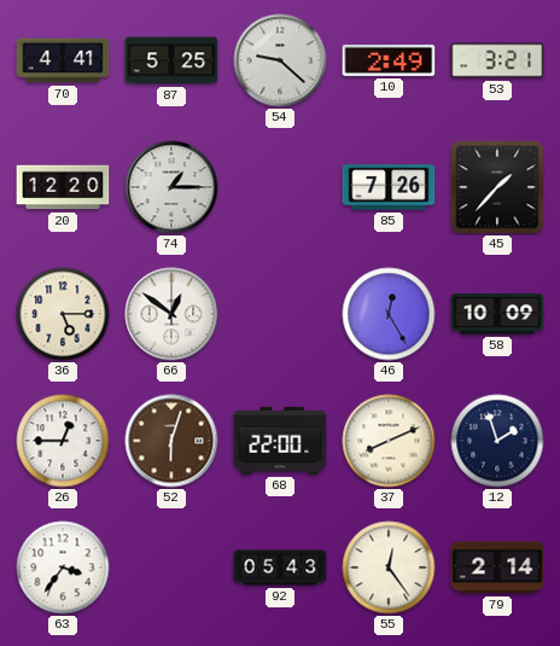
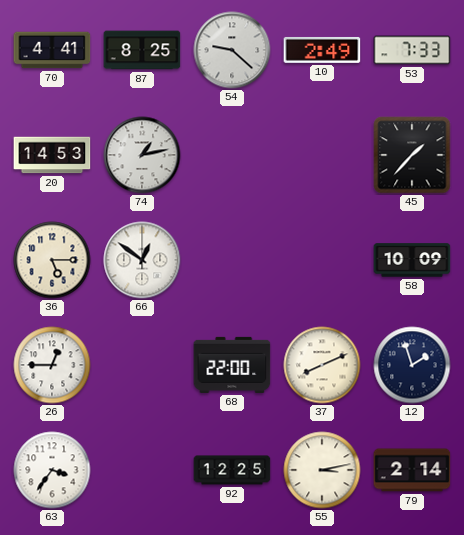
87: 5:25 -> 8:25 (142, 50)
53: 3:21 -> 7:33 (412, 50)
20: 12:20 -> 14:53 (52, 155)
74: 1:15 -> 1:13 (142, 155)
85: 7:26 -> none (389, 187)
46: 12:25 -> none (389, 314)
52: 6:03 -> none (171, 441)
92: 05:43 -> 12:25 (232, 470)
55: 12:24 -> 3:13 (322, 470)
